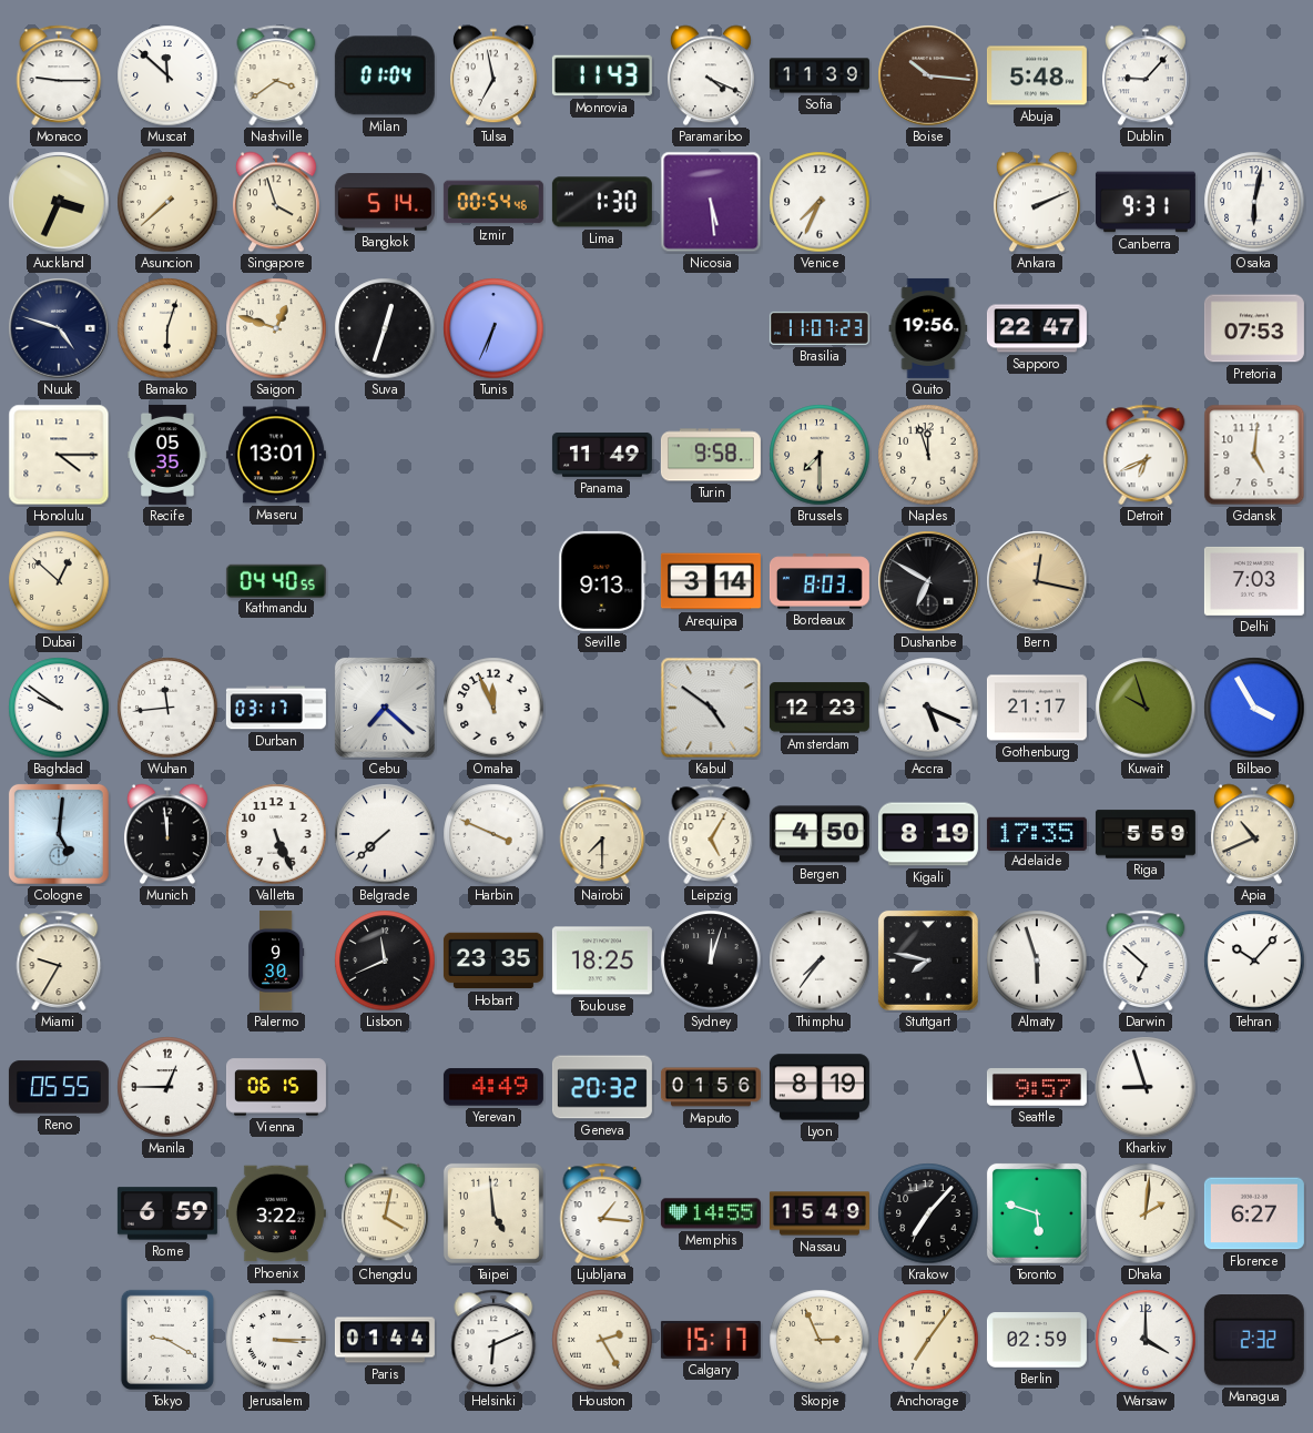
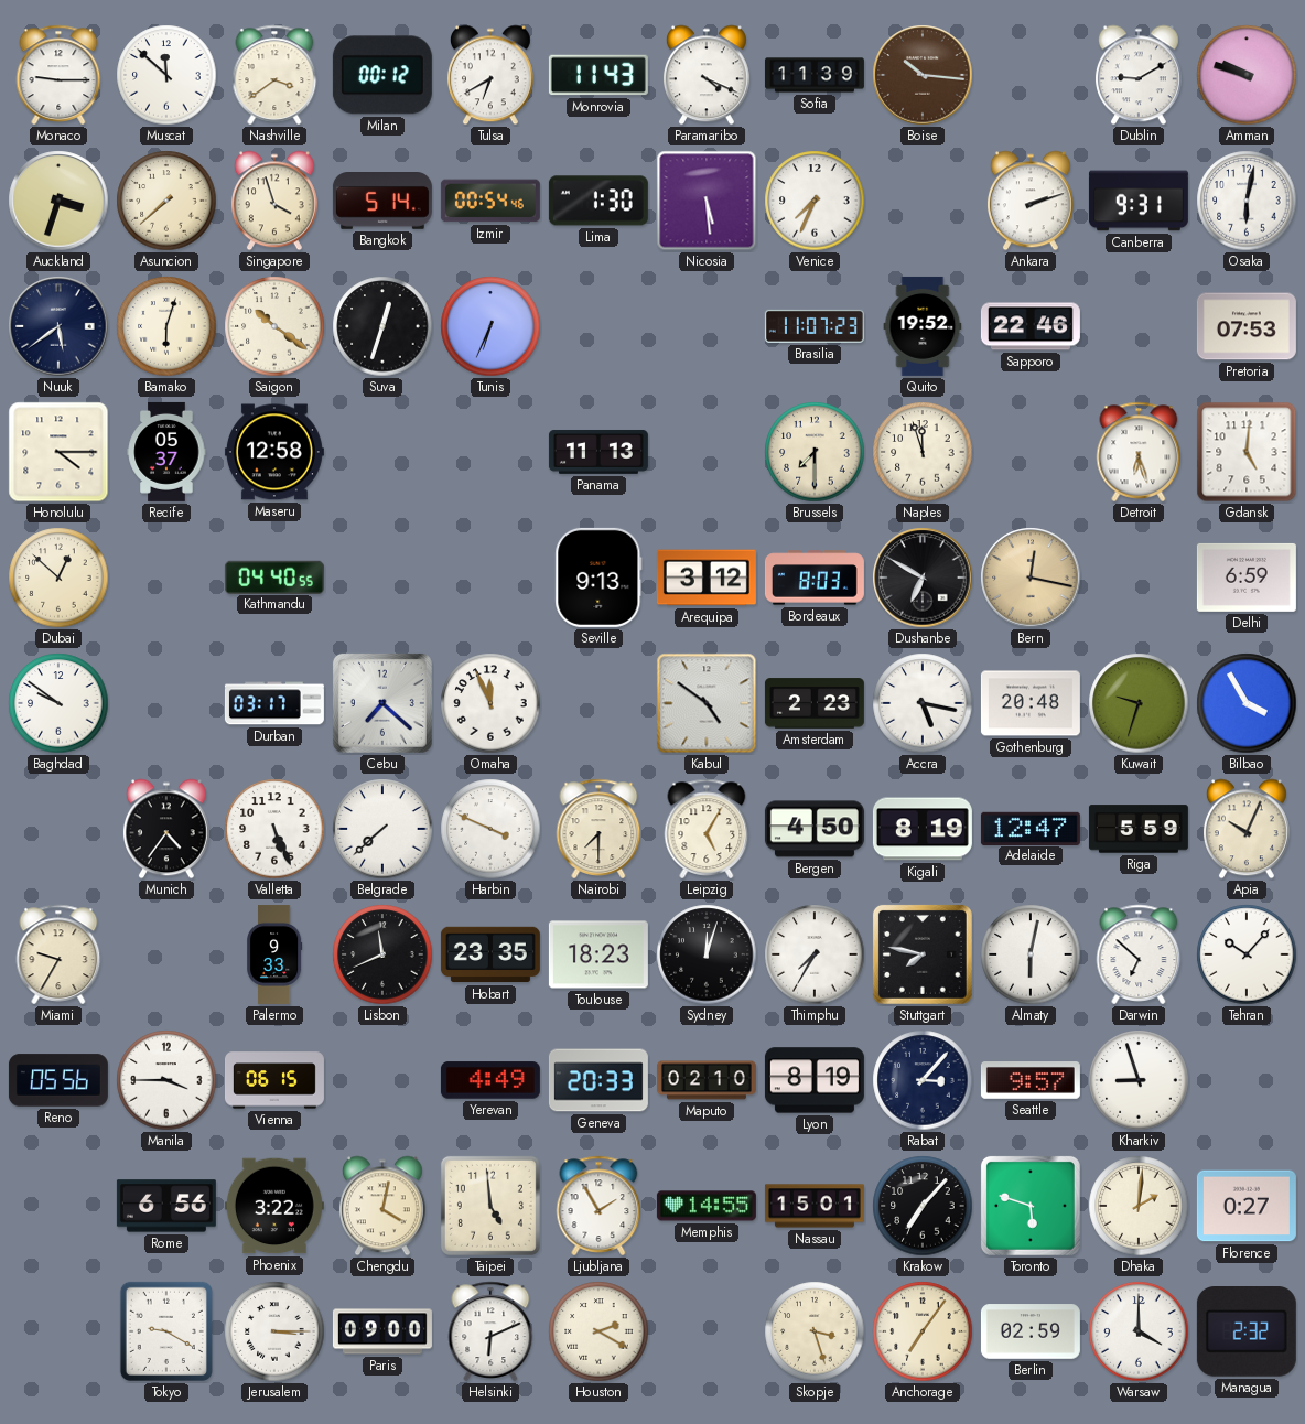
Milan: 01:04 -> 00:12 (382, 75)
Tulsa: 6:58 -> 6:40 (490, 75)
Abuja: 5:48 -> none (1037, 75)
Dublin: 9:07 -> 9:10 (1139, 75)
Amman: none -> 9:48 (1247, 75)
Auckland: 3:34 -> 3:33 (58, 201)
Ankara: 2:11 -> 2:12 (1031, 201)
Nuuk: 4:48 -> 5:39 (58, 326)
Saigon: 12:48 -> 10:21 (274, 326)
Quito: 19:56 -> 19:52 (923, 326)
Sapporo: 22:47 -> 22:46 (1031, 326)
Recife: 05:35 -> 05:37 (166, 452)
Maseru: 13:01 -> 12:58 (274, 452)
Panama: 11:49 -> 11:13 (598, 452)
Turin: 9:58 -> none (711, 455)
Detroit: 6:41 -> 6:27 (1139, 452)
Arequipa: 3:14 -> 3:12 (707, 578)
Delhi: 7:03 -> 6:59 (1247, 578)
Wuhan: 11:44 -> none (167, 708)
Amsterdam: 12:23 -> 2:23 (815, 703)
Accra: 5:19 -> 5:17 (923, 703)
Gothenburg: 21:17 -> 20:48 (1031, 703)
Kuwait: 9:57 -> 9:33 (1139, 703)
Cologne: 5:01 -> none (59, 834)
Munich: 11:59 -> 4:36 (166, 829)
Adelaide: 17:35 -> 12:47 (1031, 828)
Apia: 10:41 -> 10:04 (1247, 829)
Palermo: 9:30 -> 9:33 (274, 954)
Toulouse: 18:25 -> 18:23 (598, 954)
Thimphu: 7:36 -> 7:35 (815, 954)
Almaty: 5:57 -> 6:02 (1031, 954)
Reno: 05:55 -> 05:56 (58, 1080)
Manila: 12:45 -> 3:45 (166, 1080)
Geneva: 20:32 -> 20:33 (598, 1080)
Maputo: 01:56 -> 02:10 (707, 1080)
Rabat: none -> 3:07 (923, 1080)
Rome: 6:59 -> 6:56 (166, 1206)
Ljubljana: 1:16 -> 1:55 (598, 1206)
Nassau: 15:49 -> 15:01 (815, 1206)
Florence: 6:27 -> 0:27 (1247, 1206)
Paris: 01:44 -> 09:00 (382, 1331)
Houston: 2:25 -> 2:20 (598, 1331)
Calgary: 15:17 -> none (711, 1340)
Skopje: 2:56 -> 3:27 (815, 1331)
